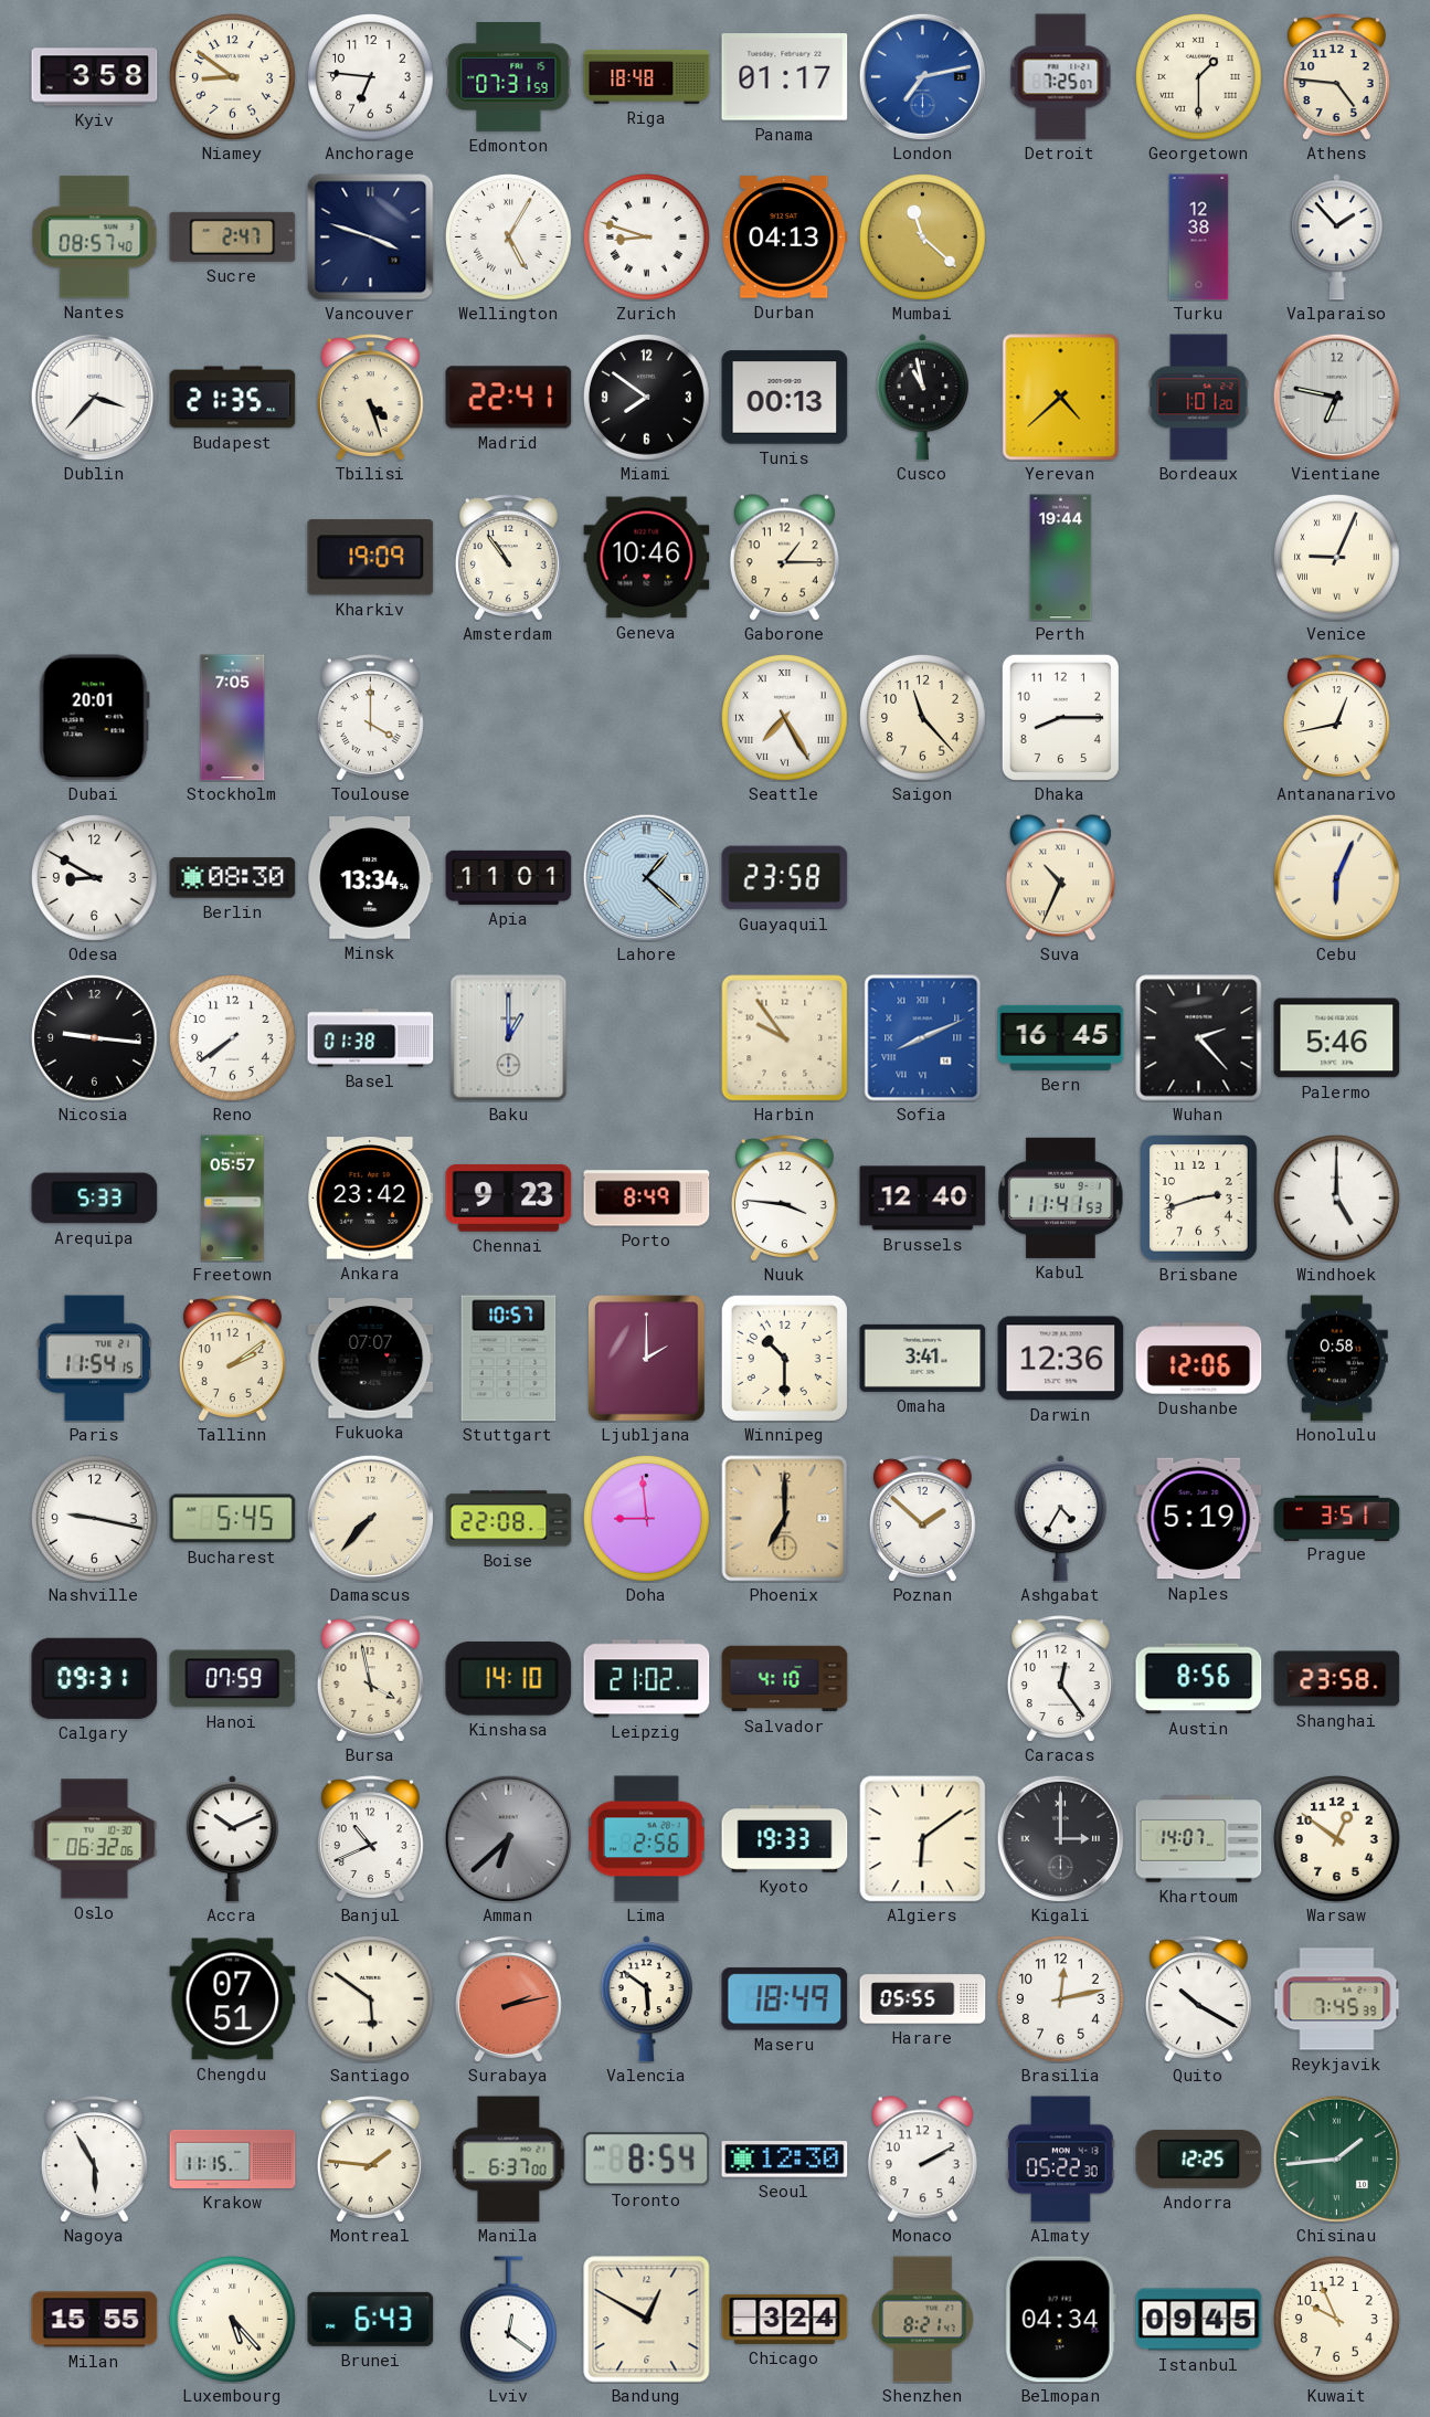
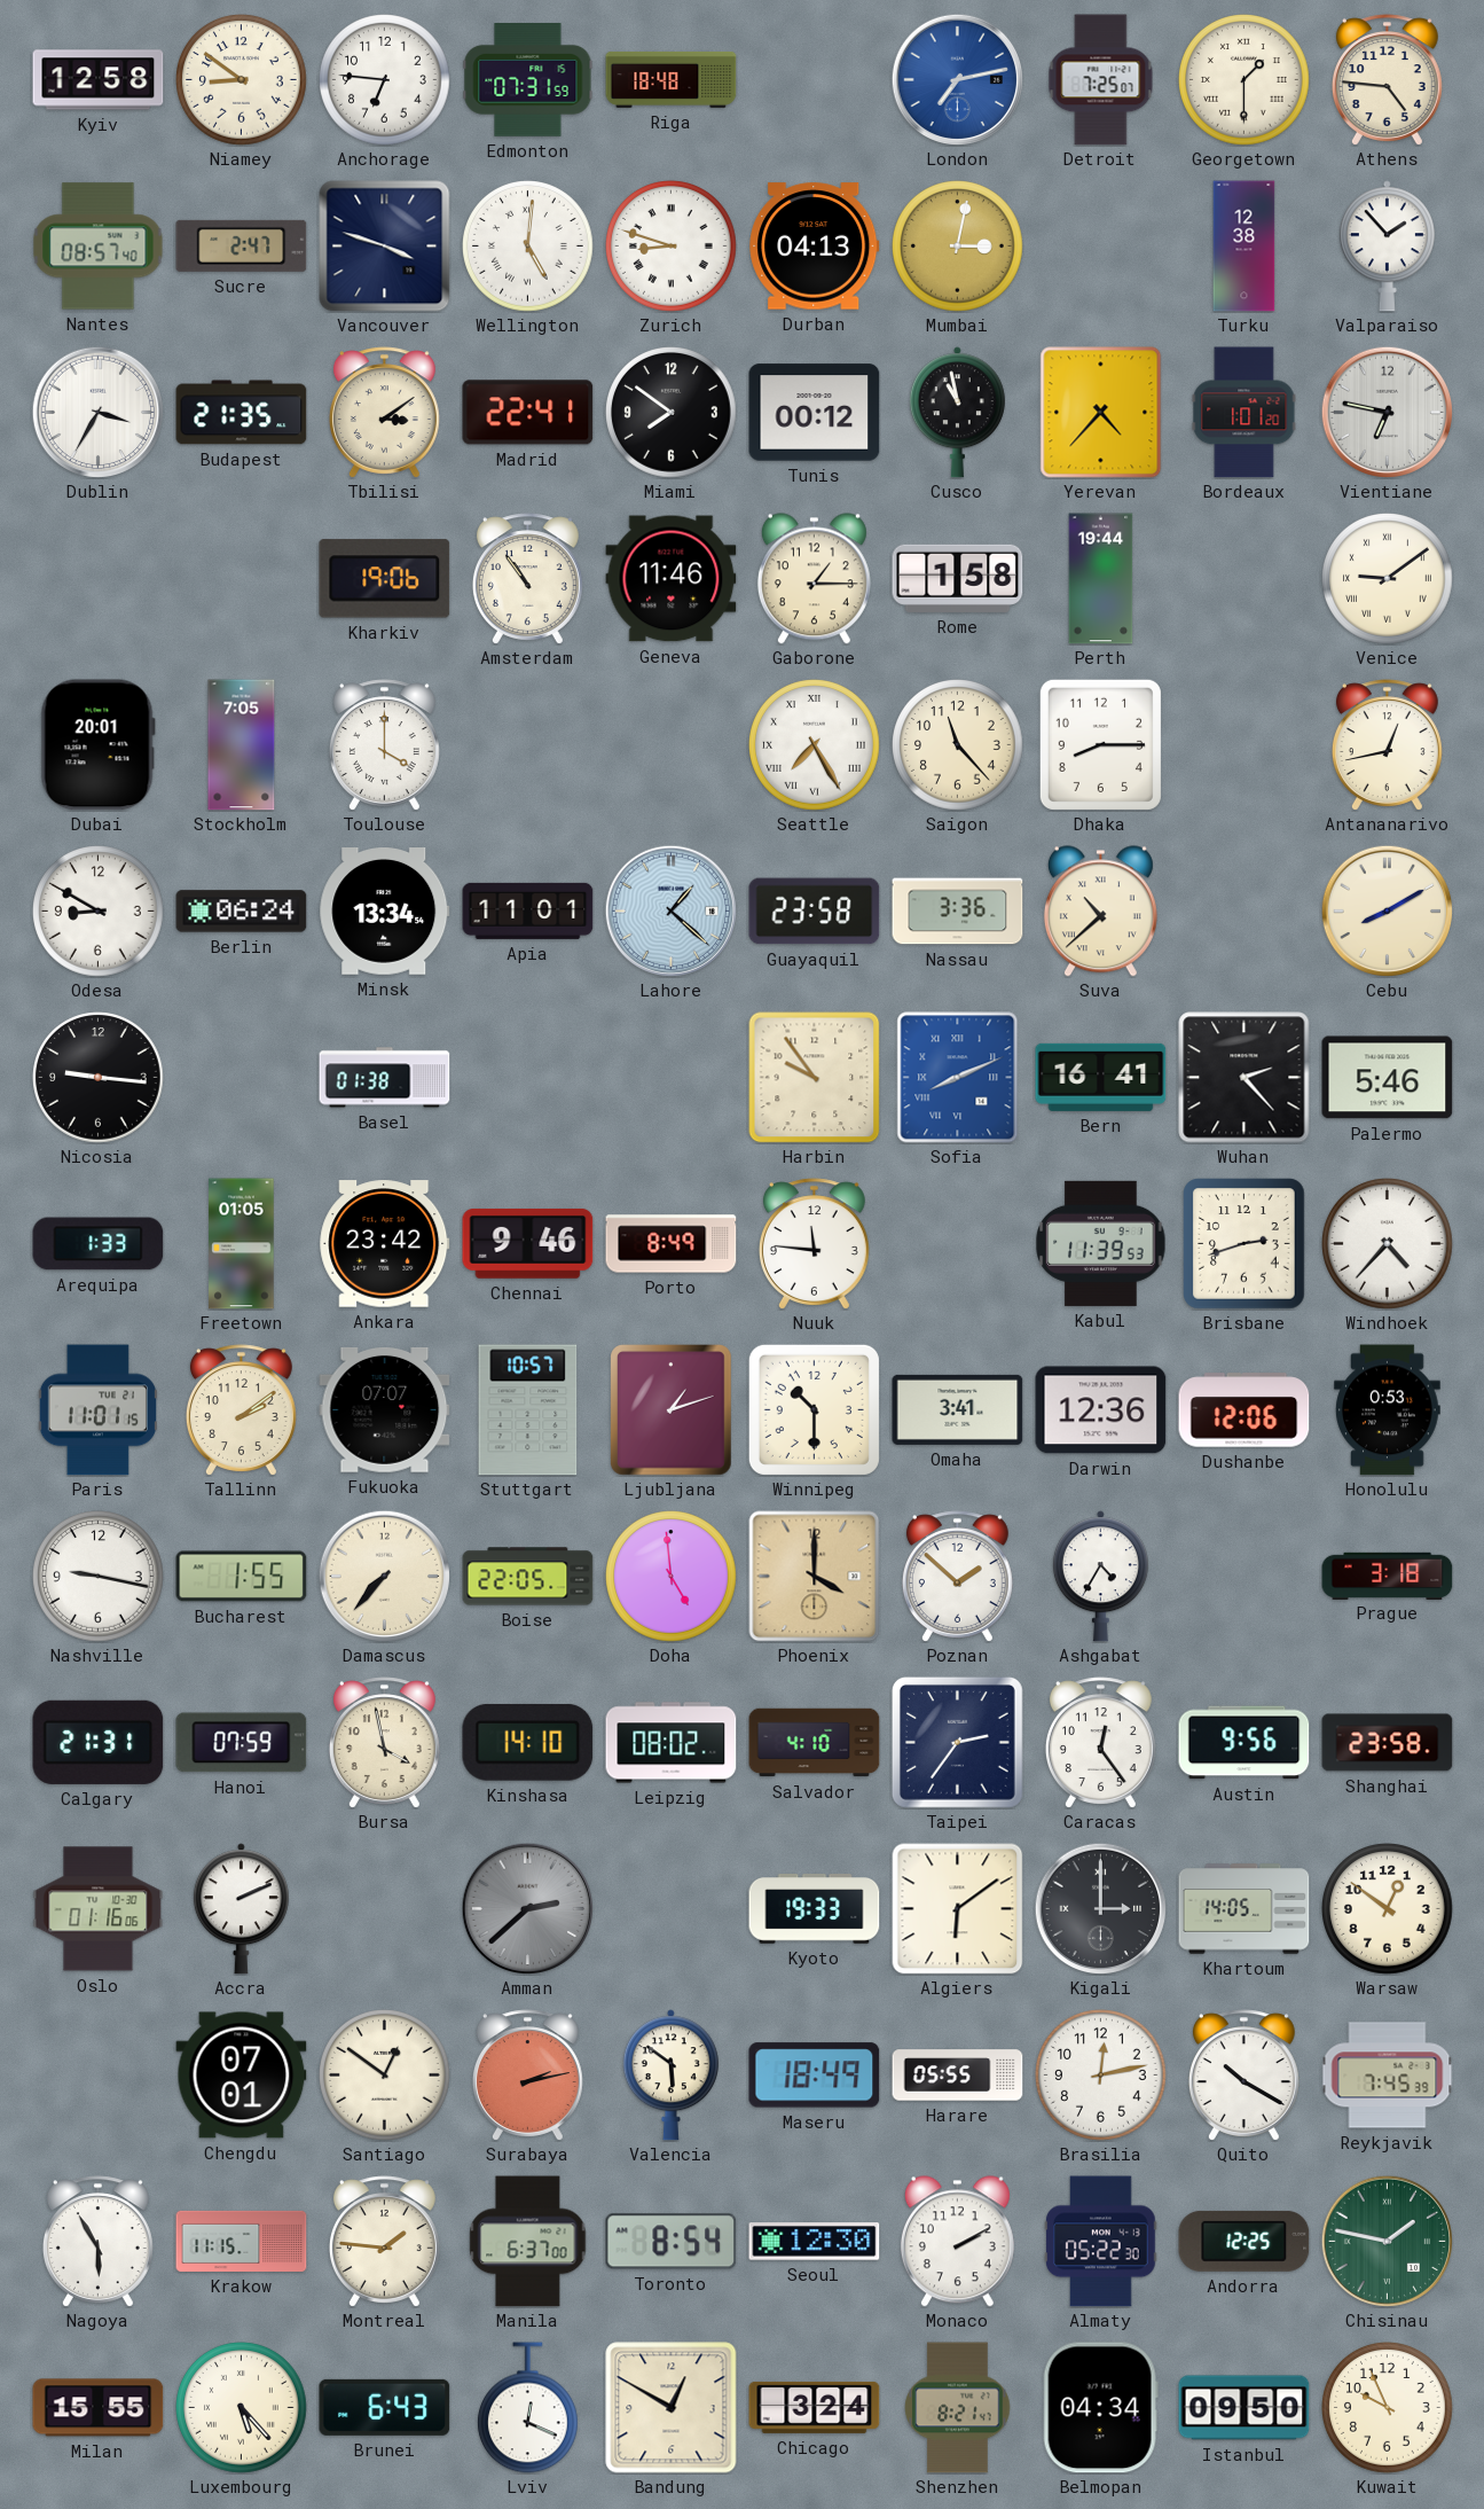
Kyiv: 3:58 -> 12:58 (99, 80)
Panama: 01:17 -> none (785, 77)
Wellington: 5:05 -> 5:01 (528, 247)
Mumbai: 11:22 -> 3:02 (958, 247)
Dublin: 3:37 -> 3:35 (97, 412)
Tbilisi: 4:27 -> 3:09 (384, 413)
Tunis: 00:13 -> 00:12 (815, 413)
Yerevan: 4:38 -> 4:37 (1101, 413)
Kharkiv: 19:09 -> 19:06 (385, 579)
Geneva: 10:46 -> 11:46 (672, 579)
Rome: none -> 1:58 (958, 578)
Venice: 9:04 -> 9:09 (1388, 579)
Berlin: 08:30 -> 06:24 (242, 912)
Nassau: none -> 3:36 (958, 912)
Suva: 10:34 -> 10:38 (1100, 912)
Cebu: 6:04 -> 8:10 (1387, 910)
Reno: 7:39 -> none (233, 1038)
Baku: 1:00 -> none (509, 1038)
Bern: 16:45 -> 16:41 (1101, 1077)
Arequipa: 5:33 -> 1:33 (99, 1244)
Freetown: 05:57 -> 01:05 (242, 1244)
Chennai: 9:23 -> 9:46 (528, 1243)
Nuuk: 3:46 -> 11:46 (814, 1244)
Brussels: 12:40 -> none (923, 1199)
Kabul: 11:41 -> 11:39 (1101, 1243)
Windhoek: 5:00 -> 4:37 (1388, 1244)
Paris: 11:54 -> 11:01 (97, 1410)
Ljubljana: 2:00 -> 1:12 (672, 1410)
Honolulu: 0:58 -> 0:53 (1388, 1410)
Bucharest: 5:45 -> 1:55 (242, 1577)
Boise: 22:08 -> 22:05 (528, 1577)
Doha: 8:59 -> 4:59 (672, 1577)
Phoenix: 7:00 -> 4:00 (815, 1577)
Naples: 5:19 -> none (1199, 1519)
Prague: 3:51 -> 3:18 (1388, 1576)
Calgary: 09:31 -> 21:31 (99, 1742)
Leipzig: 21:02 -> 08:02 (672, 1743)
Taipei: none -> 2:36 (957, 1742)
Austin: 8:56 -> 9:56 (1244, 1743)
Oslo: 06:32 -> 01:16 (99, 1909)
Accra: 10:11 -> 2:11 (241, 1909)
Banjul: 10:41 -> none (370, 1839)
Amman: 6:38 -> 2:38 (527, 1908)
Lima: 2:56 -> none (646, 1839)
Khartoum: 14:07 -> 14:05 (1244, 1909)
Chengdu: 07:51 -> 07:01 (242, 2076)
Santiago: 5:51 -> 12:51 (385, 2076)
Chisinau: 1:44 -> 1:47 (1387, 2241)
Lviv: 12:21 -> 12:19 (527, 2408)
Istanbul: 09:45 -> 09:50 (1244, 2408)
